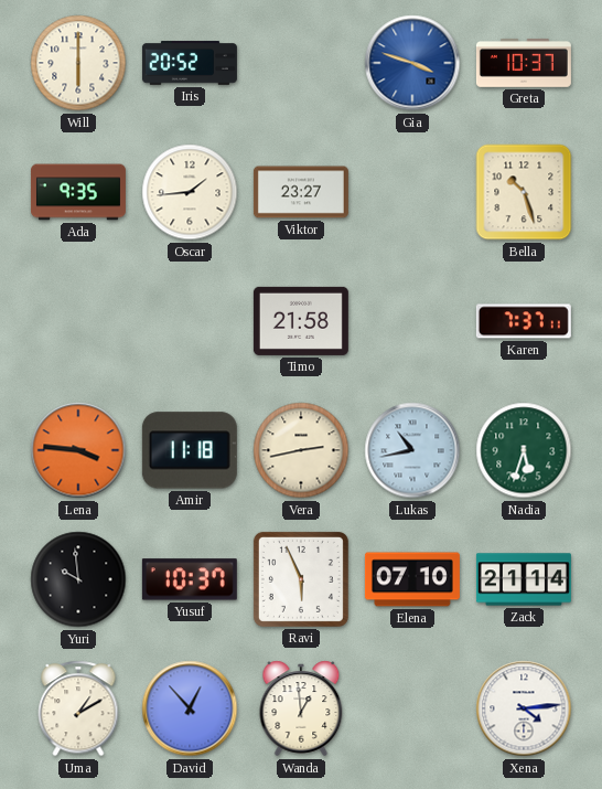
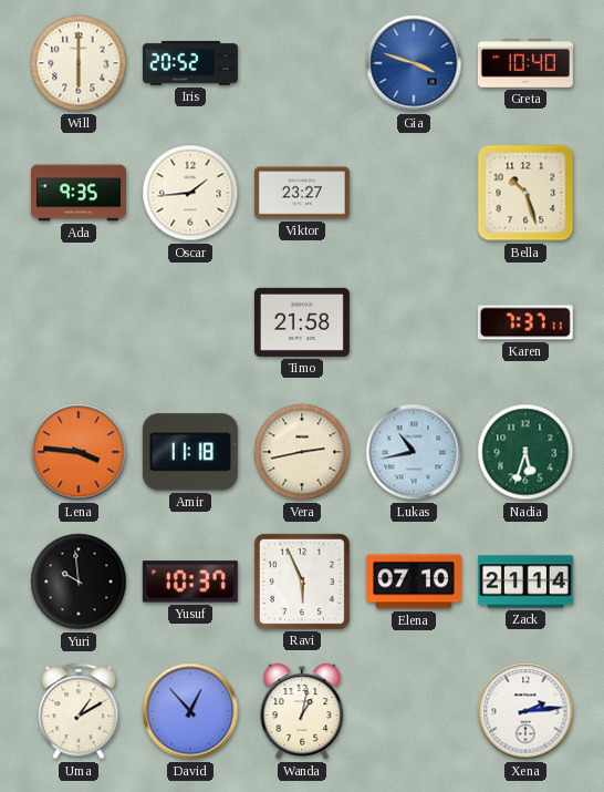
Greta: 10:37 -> 10:40 (525, 63)
Wanda: 12:59 -> 1:02 (302, 711)
Xena: 4:14 -> 2:14 (525, 711)
